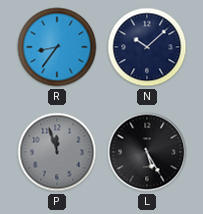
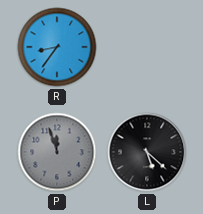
N: 10:08 -> none (147, 47)
L: 5:25 -> 5:22 (147, 152)
